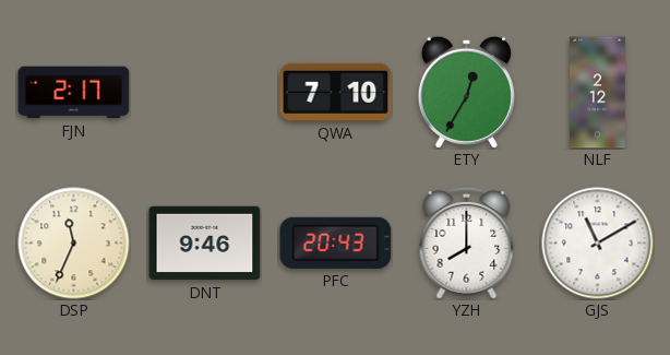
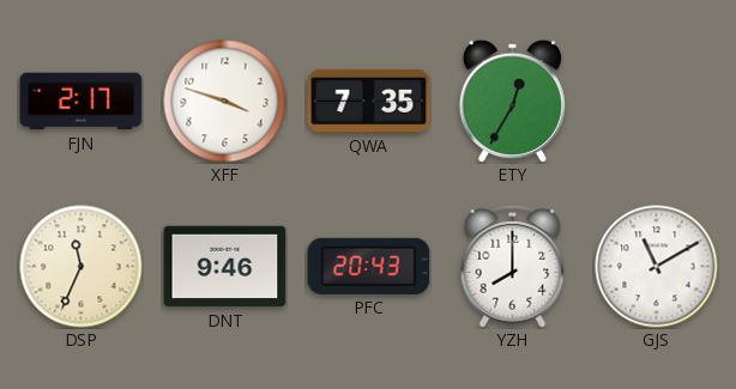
XFF: none -> 3:48 (225, 102)
QWA: 7:10 -> 7:35 (369, 101)
NLF: 2:12 -> none (598, 93)
